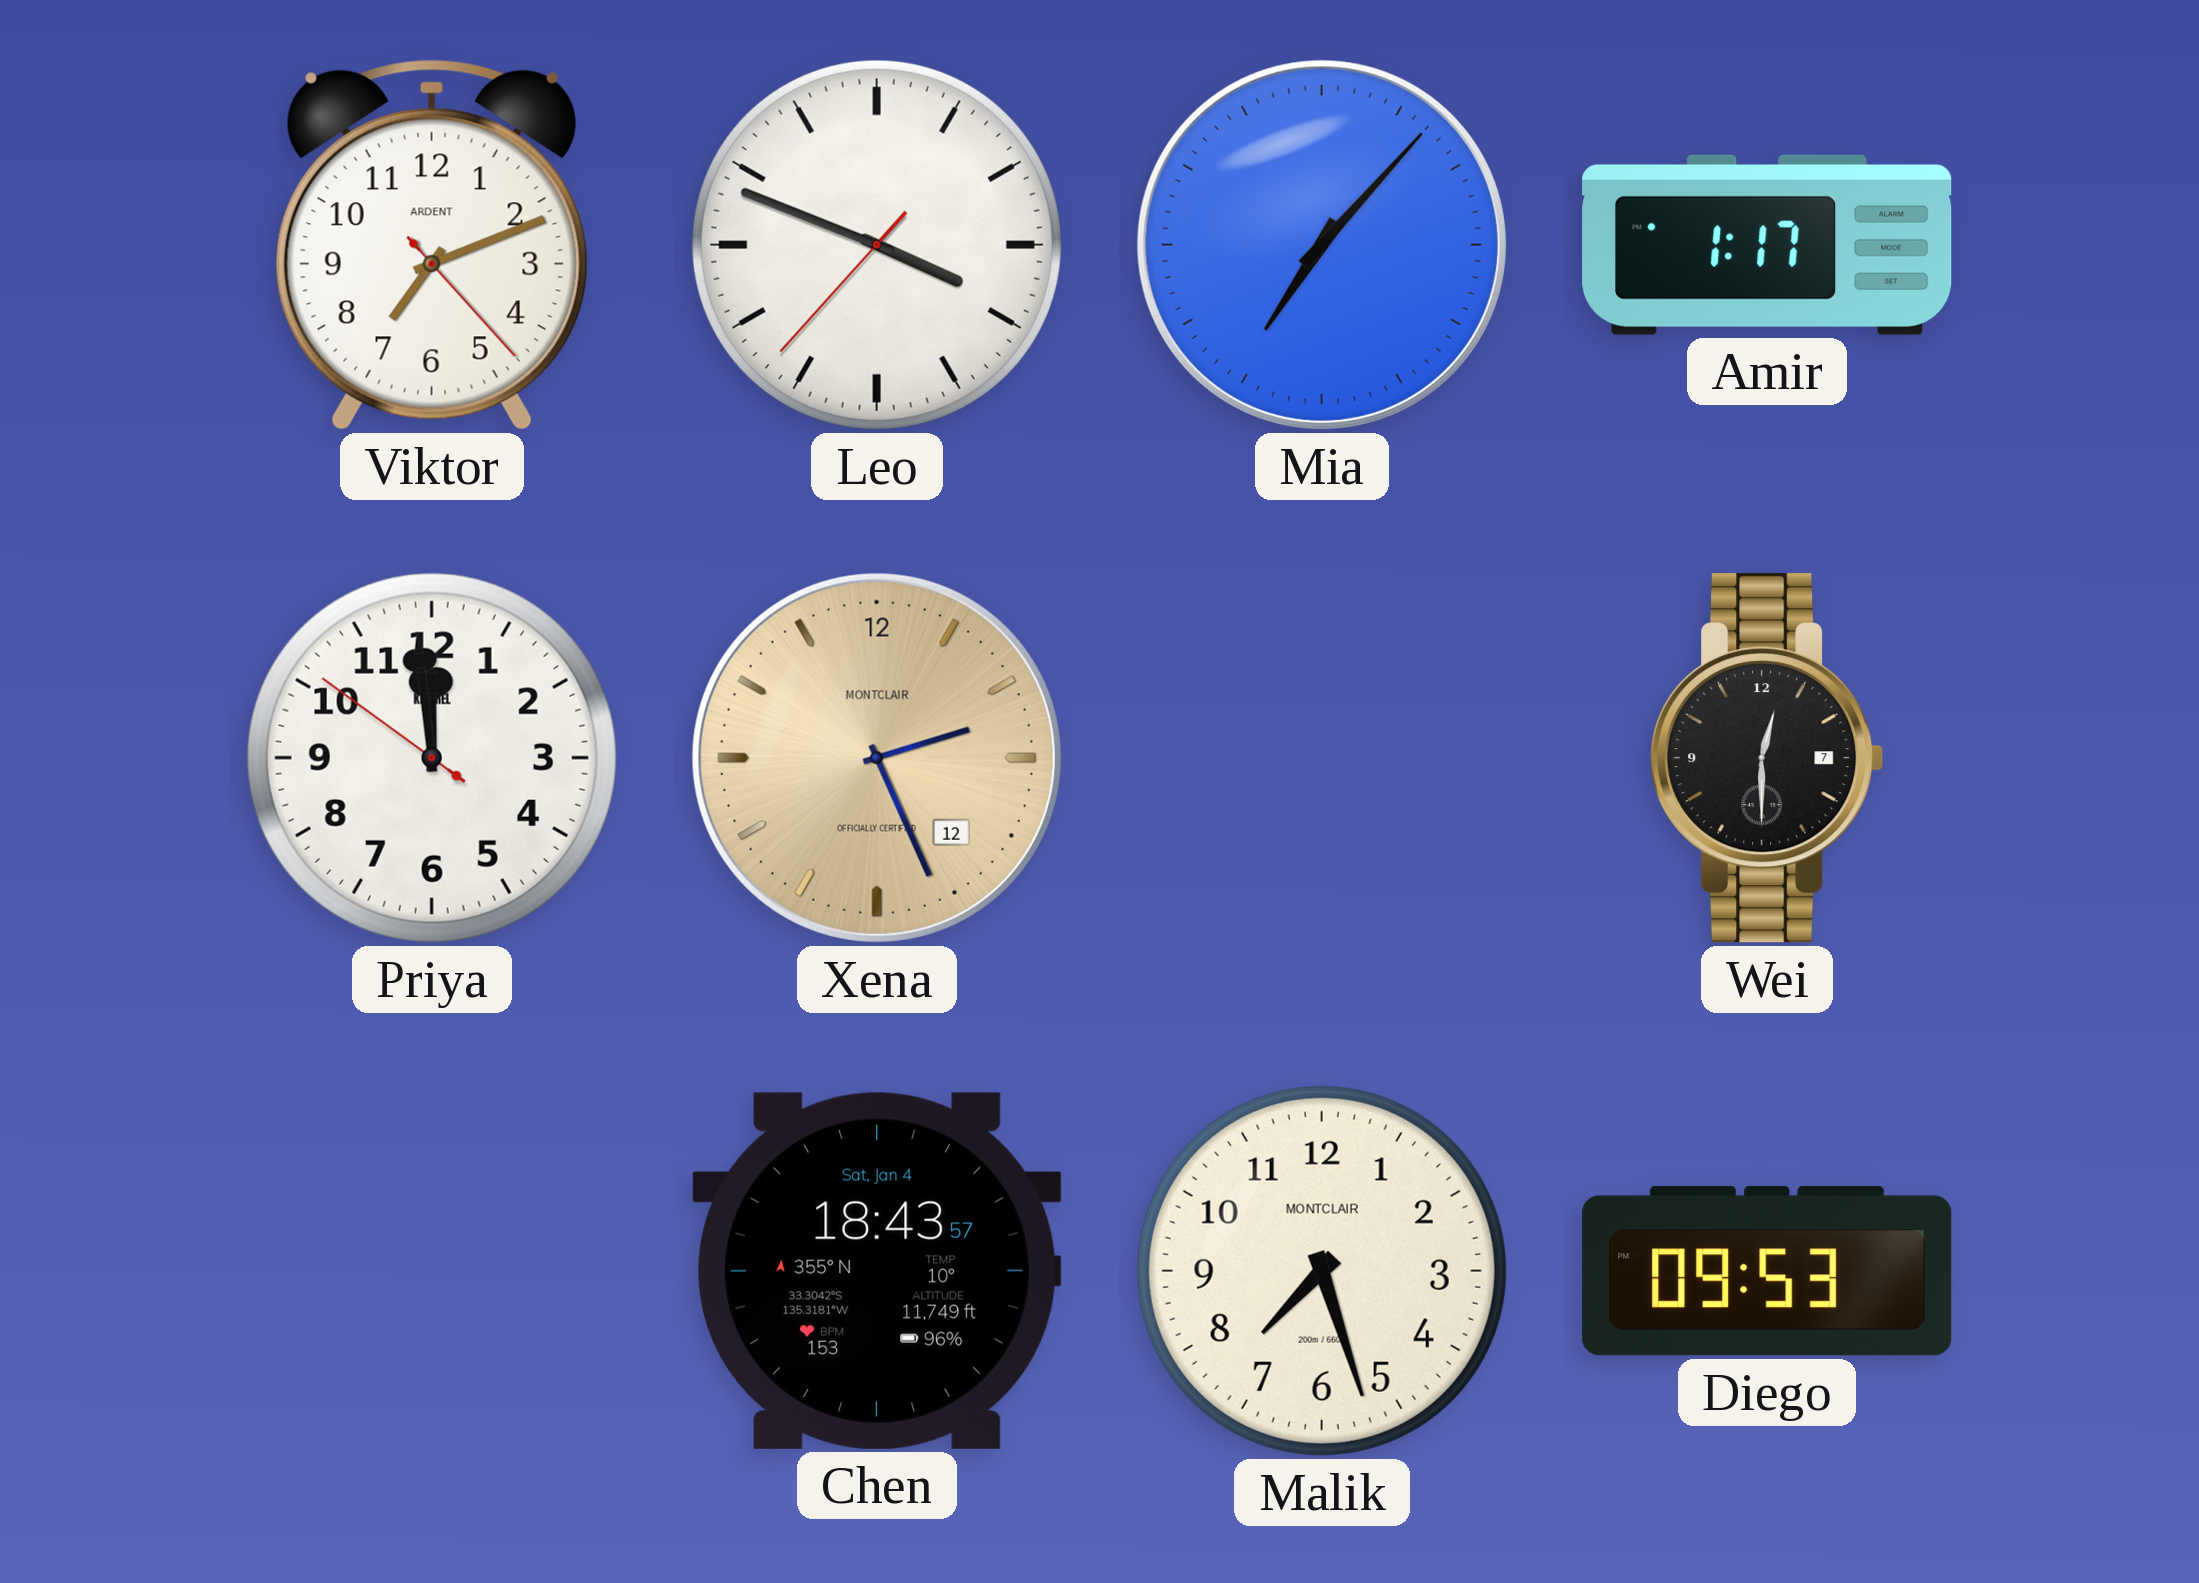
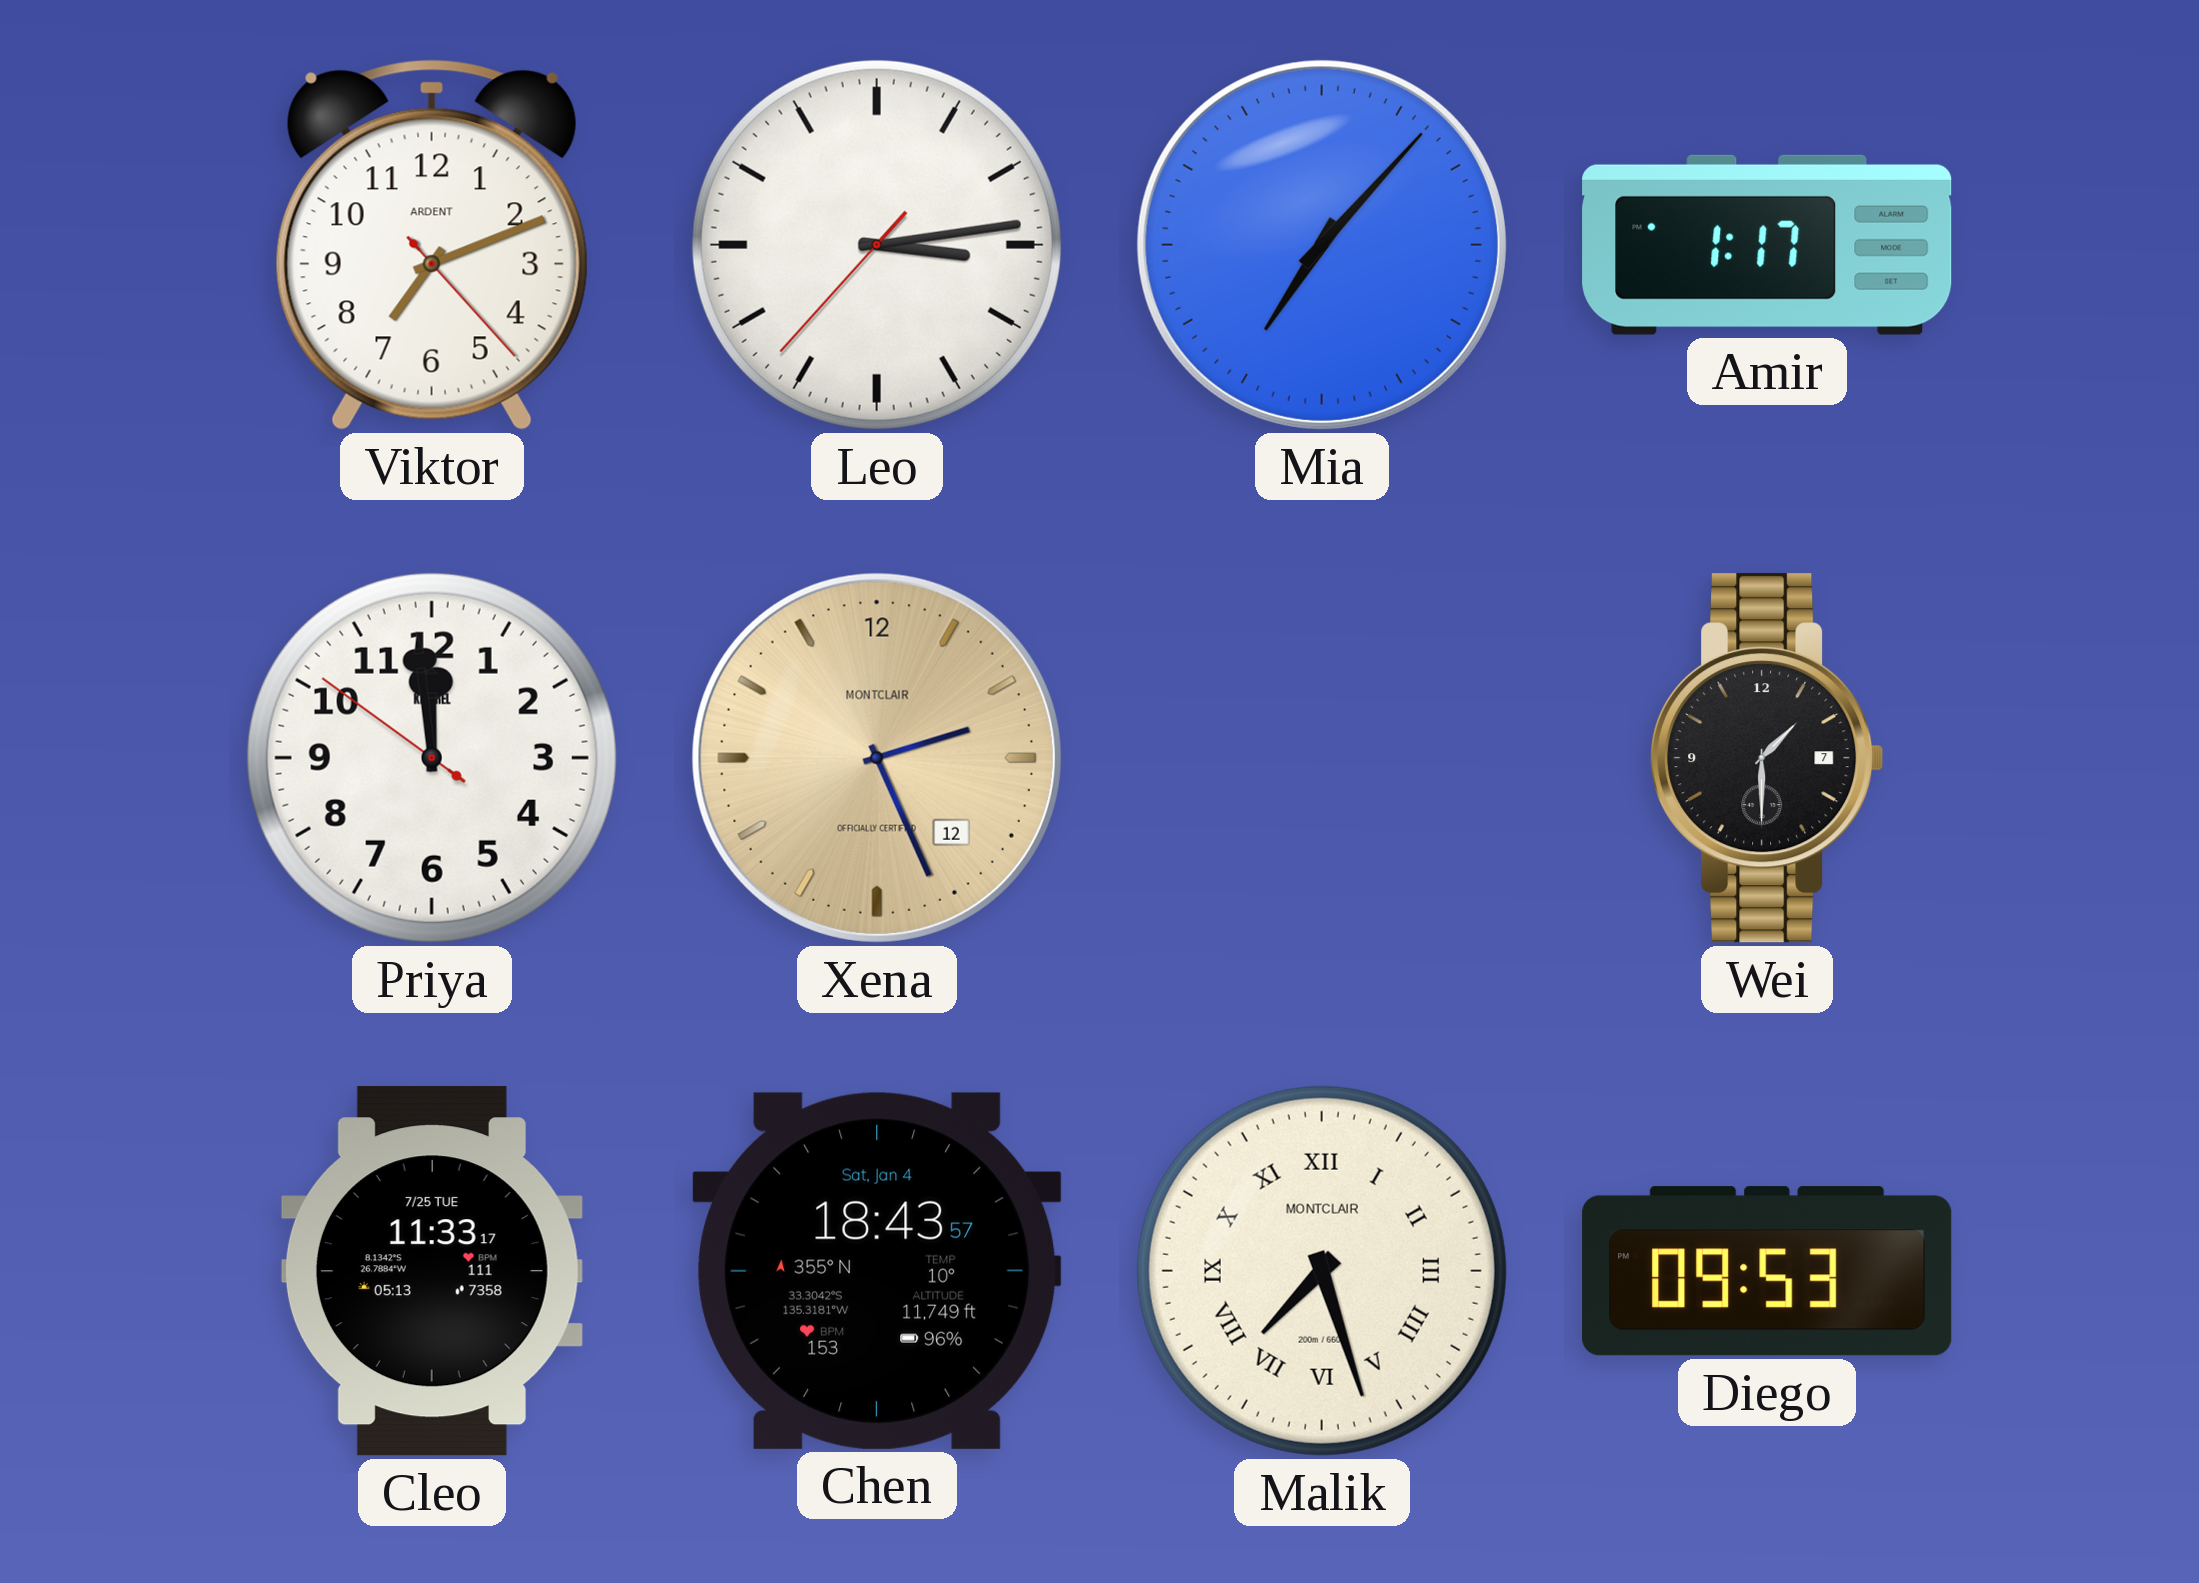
Leo: 3:48 -> 3:13 (877, 245)
Wei: 12:30 -> 1:30 (1767, 758)
Cleo: none -> 11:33 (432, 1271)
Malik numerals: Arabic -> Roman (1322, 1271)
